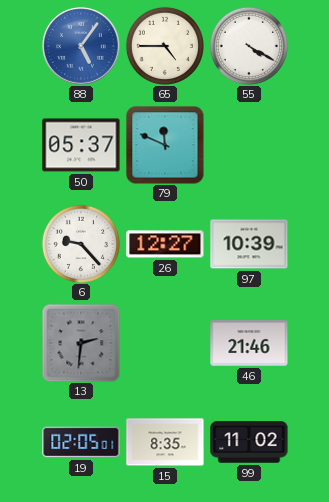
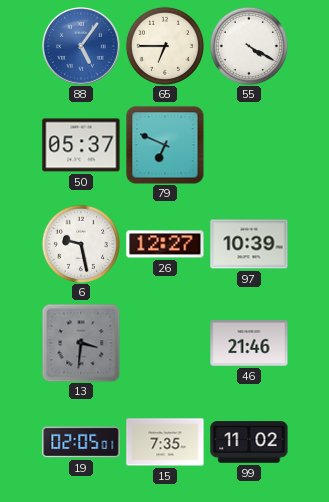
65: 4:45 -> 6:45 (165, 46)
79: 11:49 -> 6:49 (165, 145)
6: 9:23 -> 9:28 (81, 244)
13: 2:31 -> 3:31 (81, 343)
15: 8:35 -> 7:35 (165, 442)
